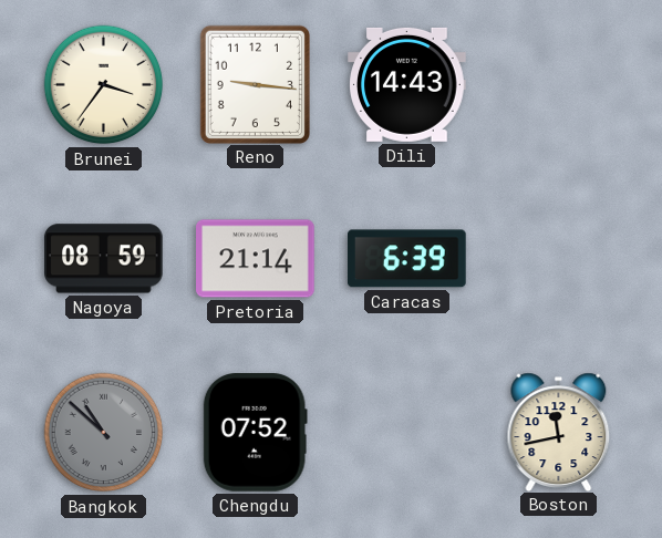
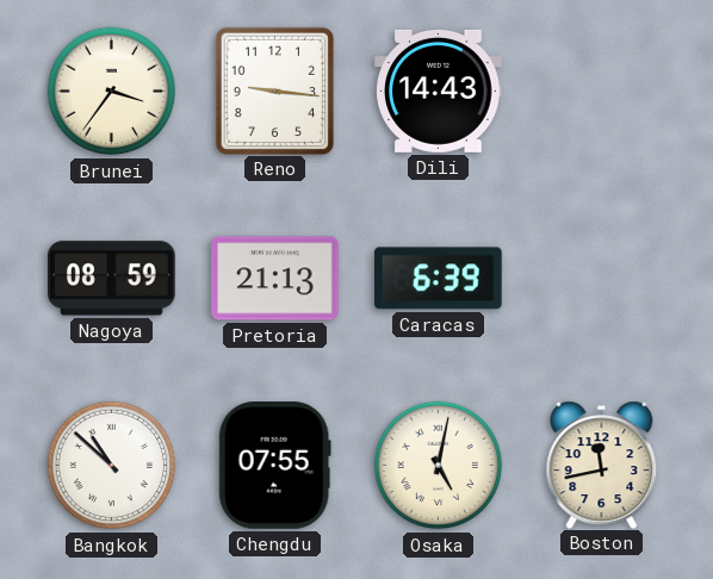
Pretoria: 21:14 -> 21:13 (275, 279)
Bangkok dial: grey -> white (112, 466)
Chengdu: 07:52 -> 07:55 (274, 466)
Osaka: none -> 5:02 (439, 466)
